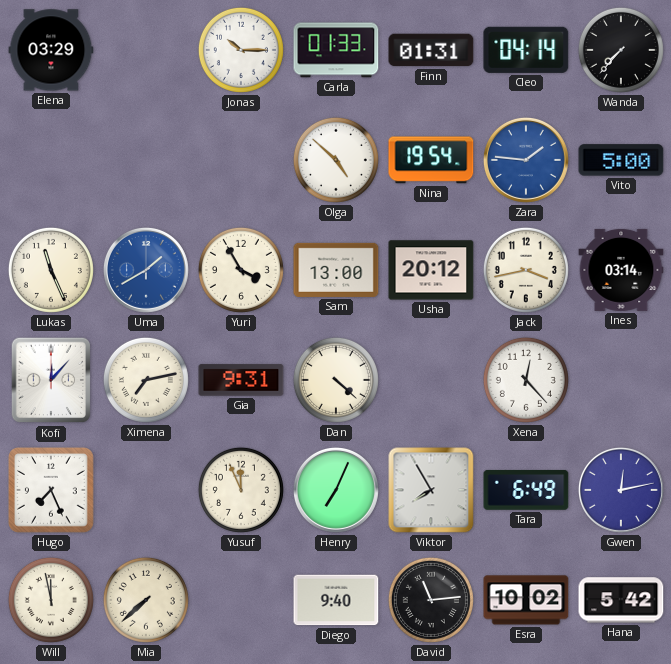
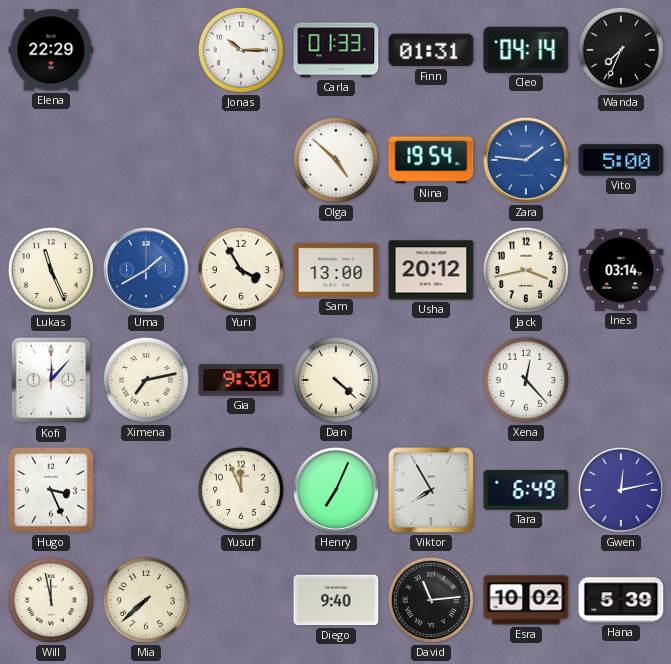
Elena: 03:29 -> 22:29 (51, 50)
Wanda: 7:37 -> 7:34 (621, 50)
Gia: 9:31 -> 9:30 (241, 380)
Hugo: 7:26 -> 3:26 (51, 490)
Hana: 5:42 -> 5:39 (621, 600)
